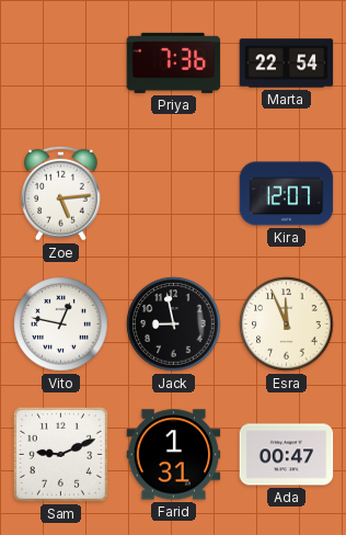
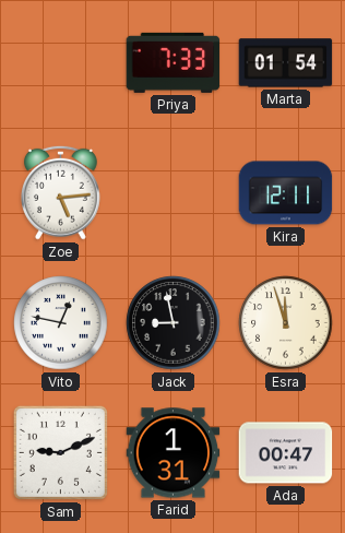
Priya: 7:36 -> 7:33 (174, 62)
Marta: 22:54 -> 01:54 (286, 63)
Kira: 12:07 -> 12:11 (286, 193)
Esra: 11:56 -> 11:57 (286, 323)
